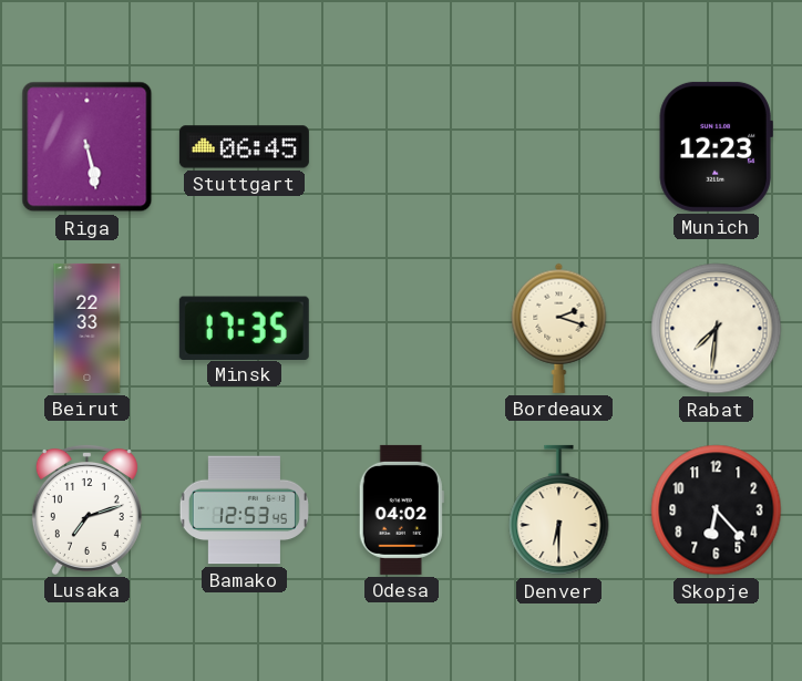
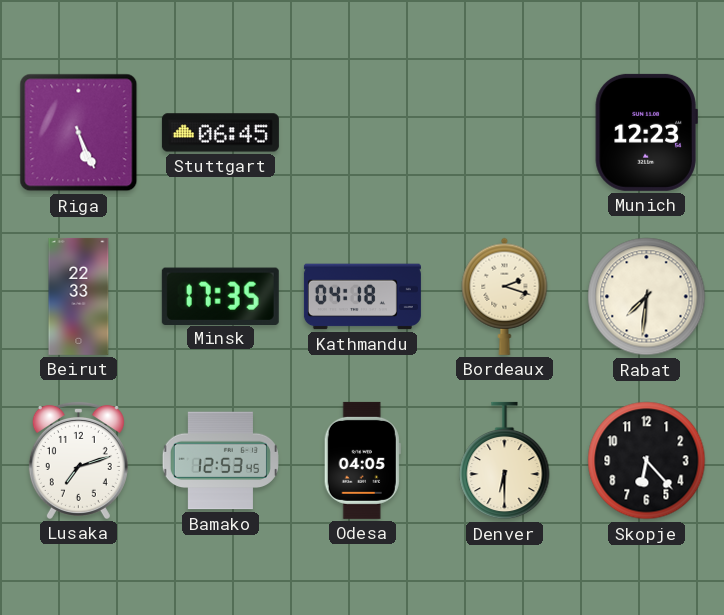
Riga: 5:28 -> 5:26 (79, 133)
Kathmandu: none -> 04:18 (362, 297)
Odesa: 04:02 -> 04:05 (362, 460)
